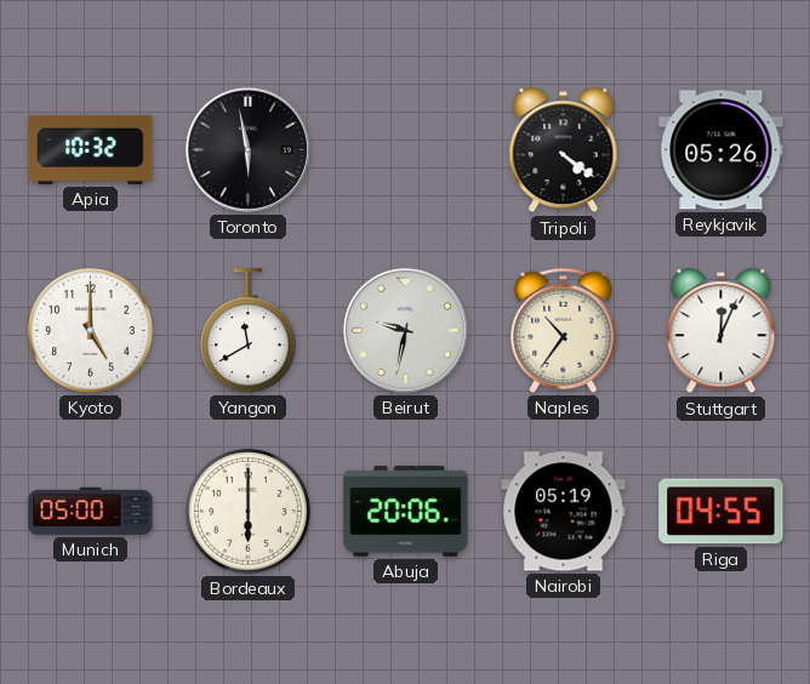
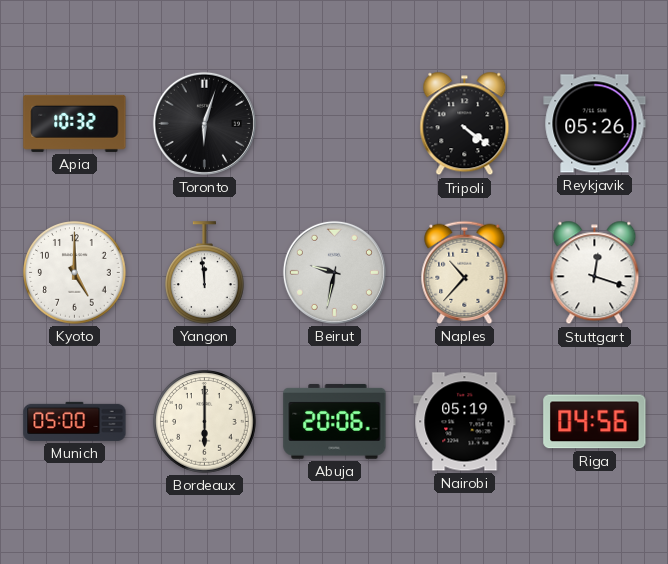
Toronto: 5:58 -> 6:03 (204, 123)
Yangon: 11:40 -> 11:59 (205, 273)
Naples: 10:36 -> 10:37 (465, 272)
Stuttgart: 12:04 -> 12:18 (595, 273)
Riga: 04:55 -> 04:56 (595, 422)
